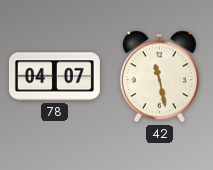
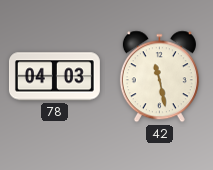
78: 04:07 -> 04:03 (54, 77)
